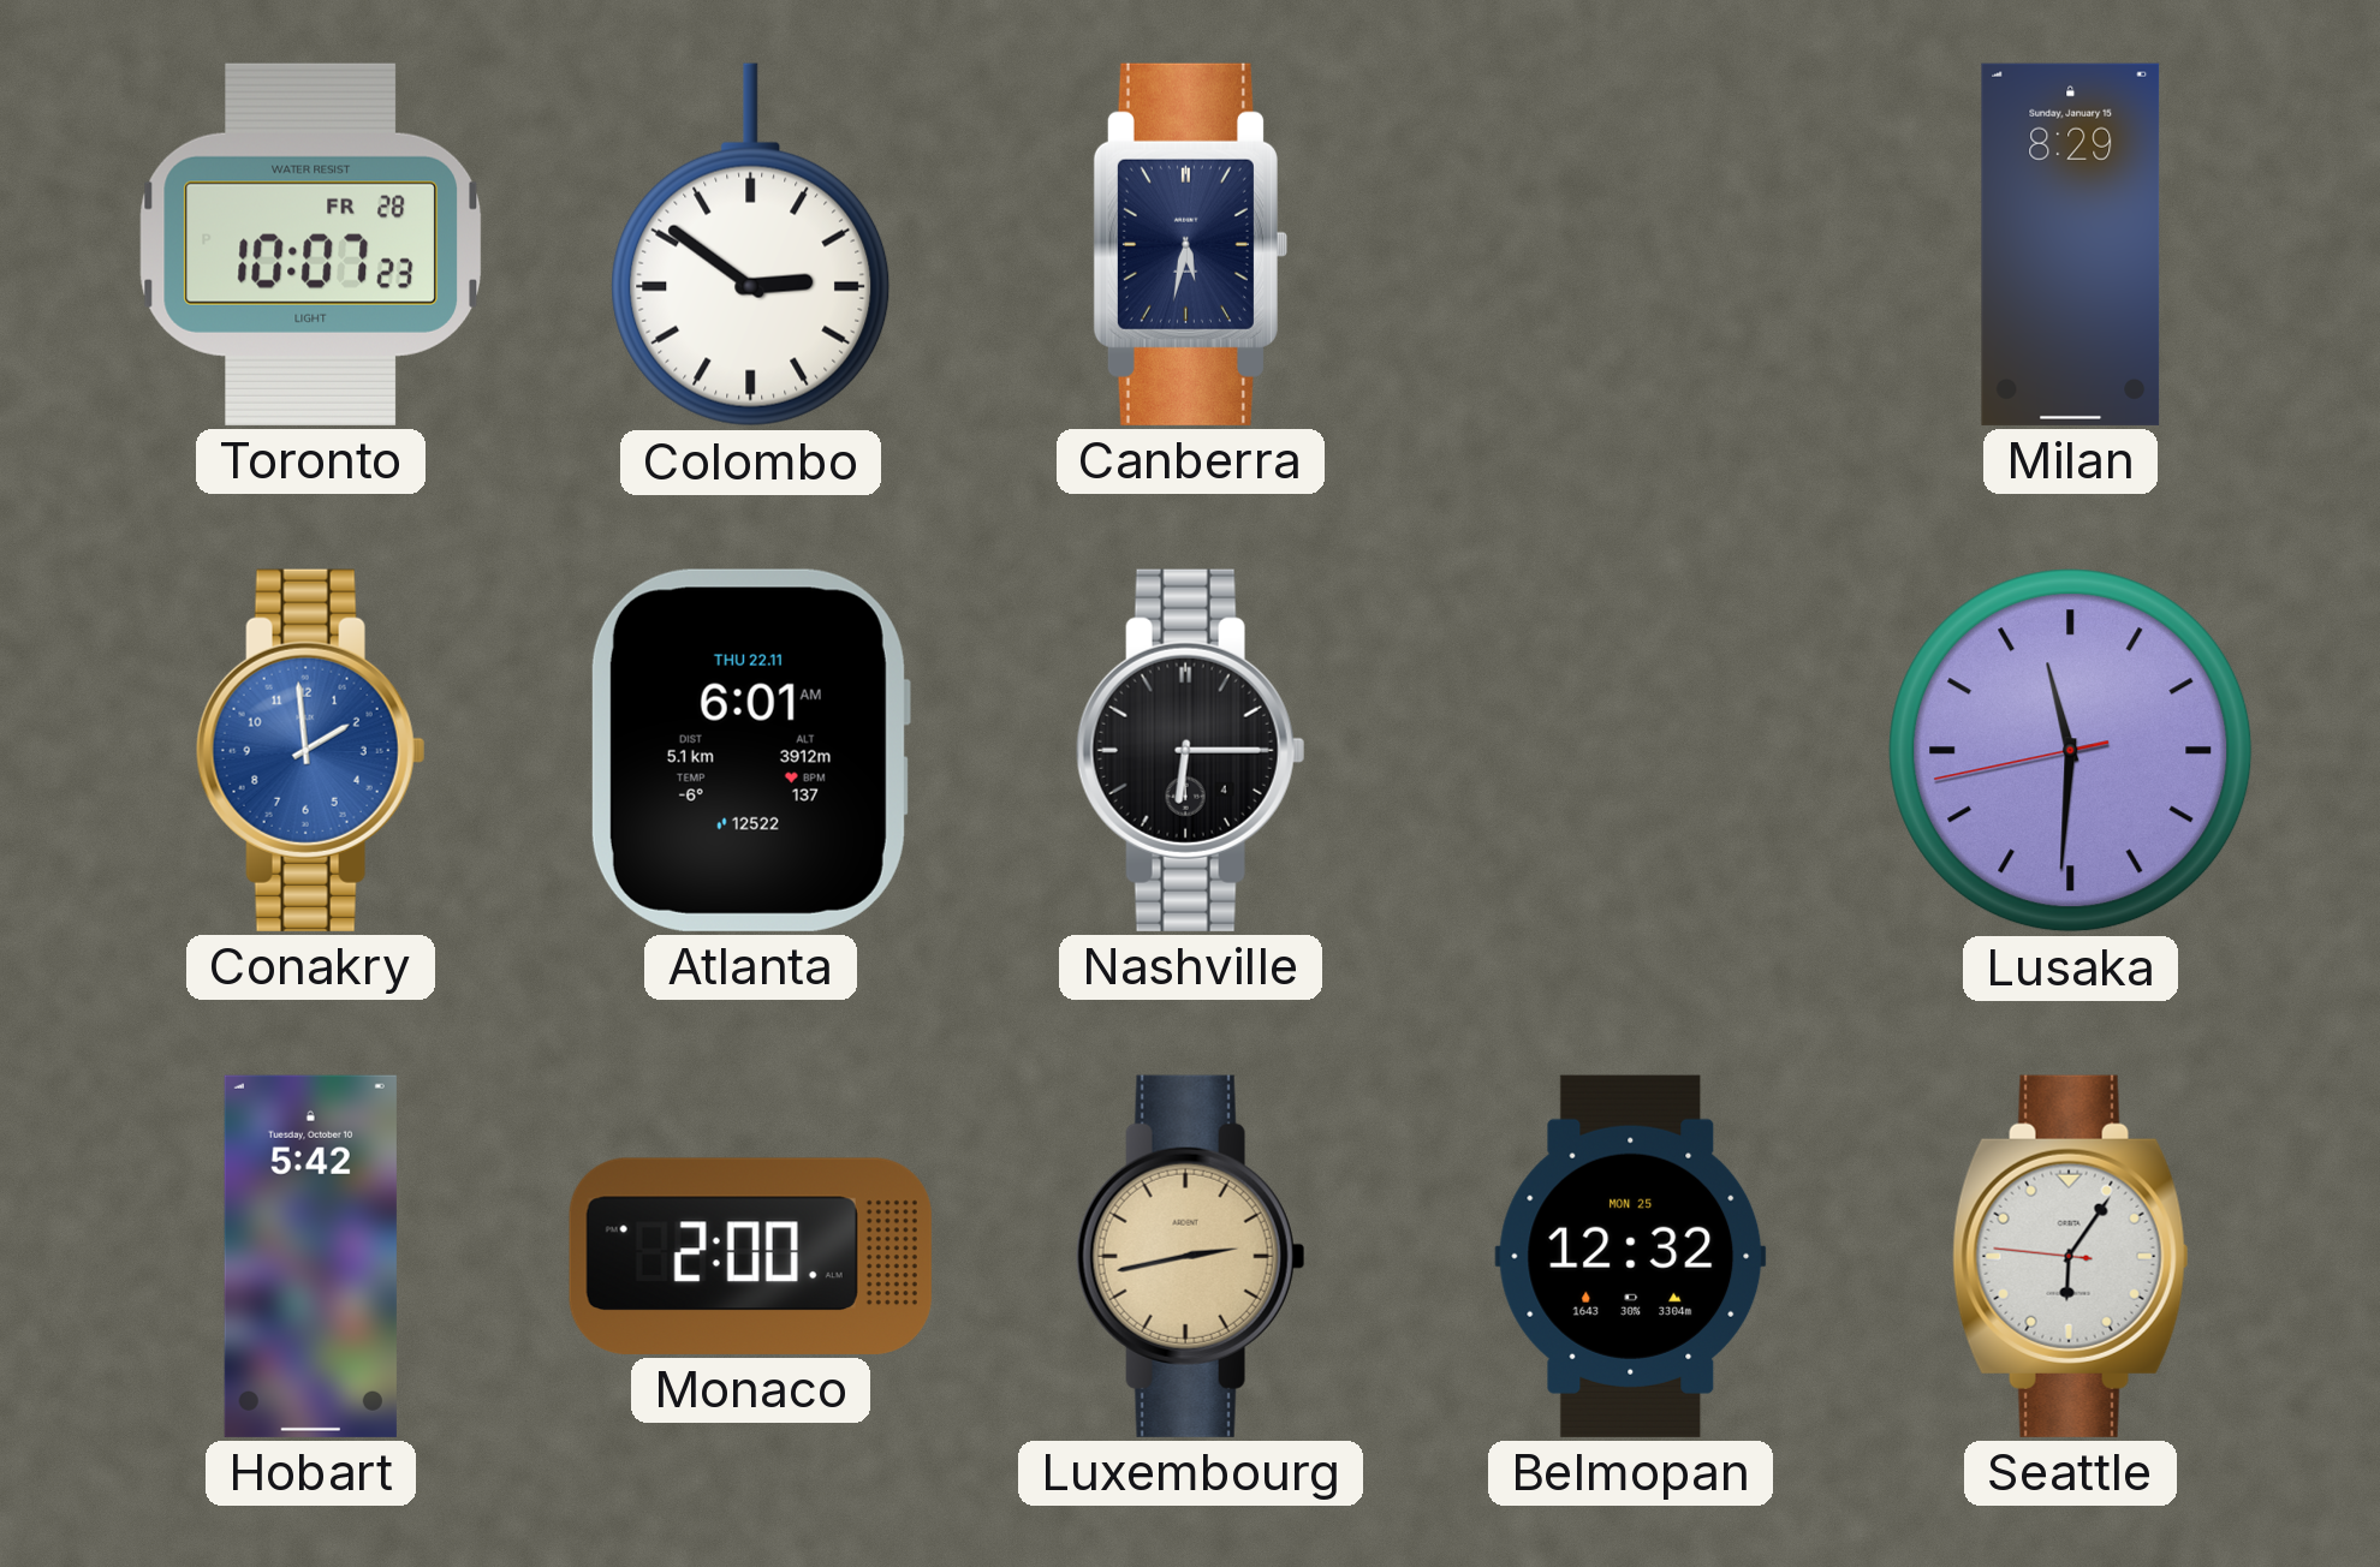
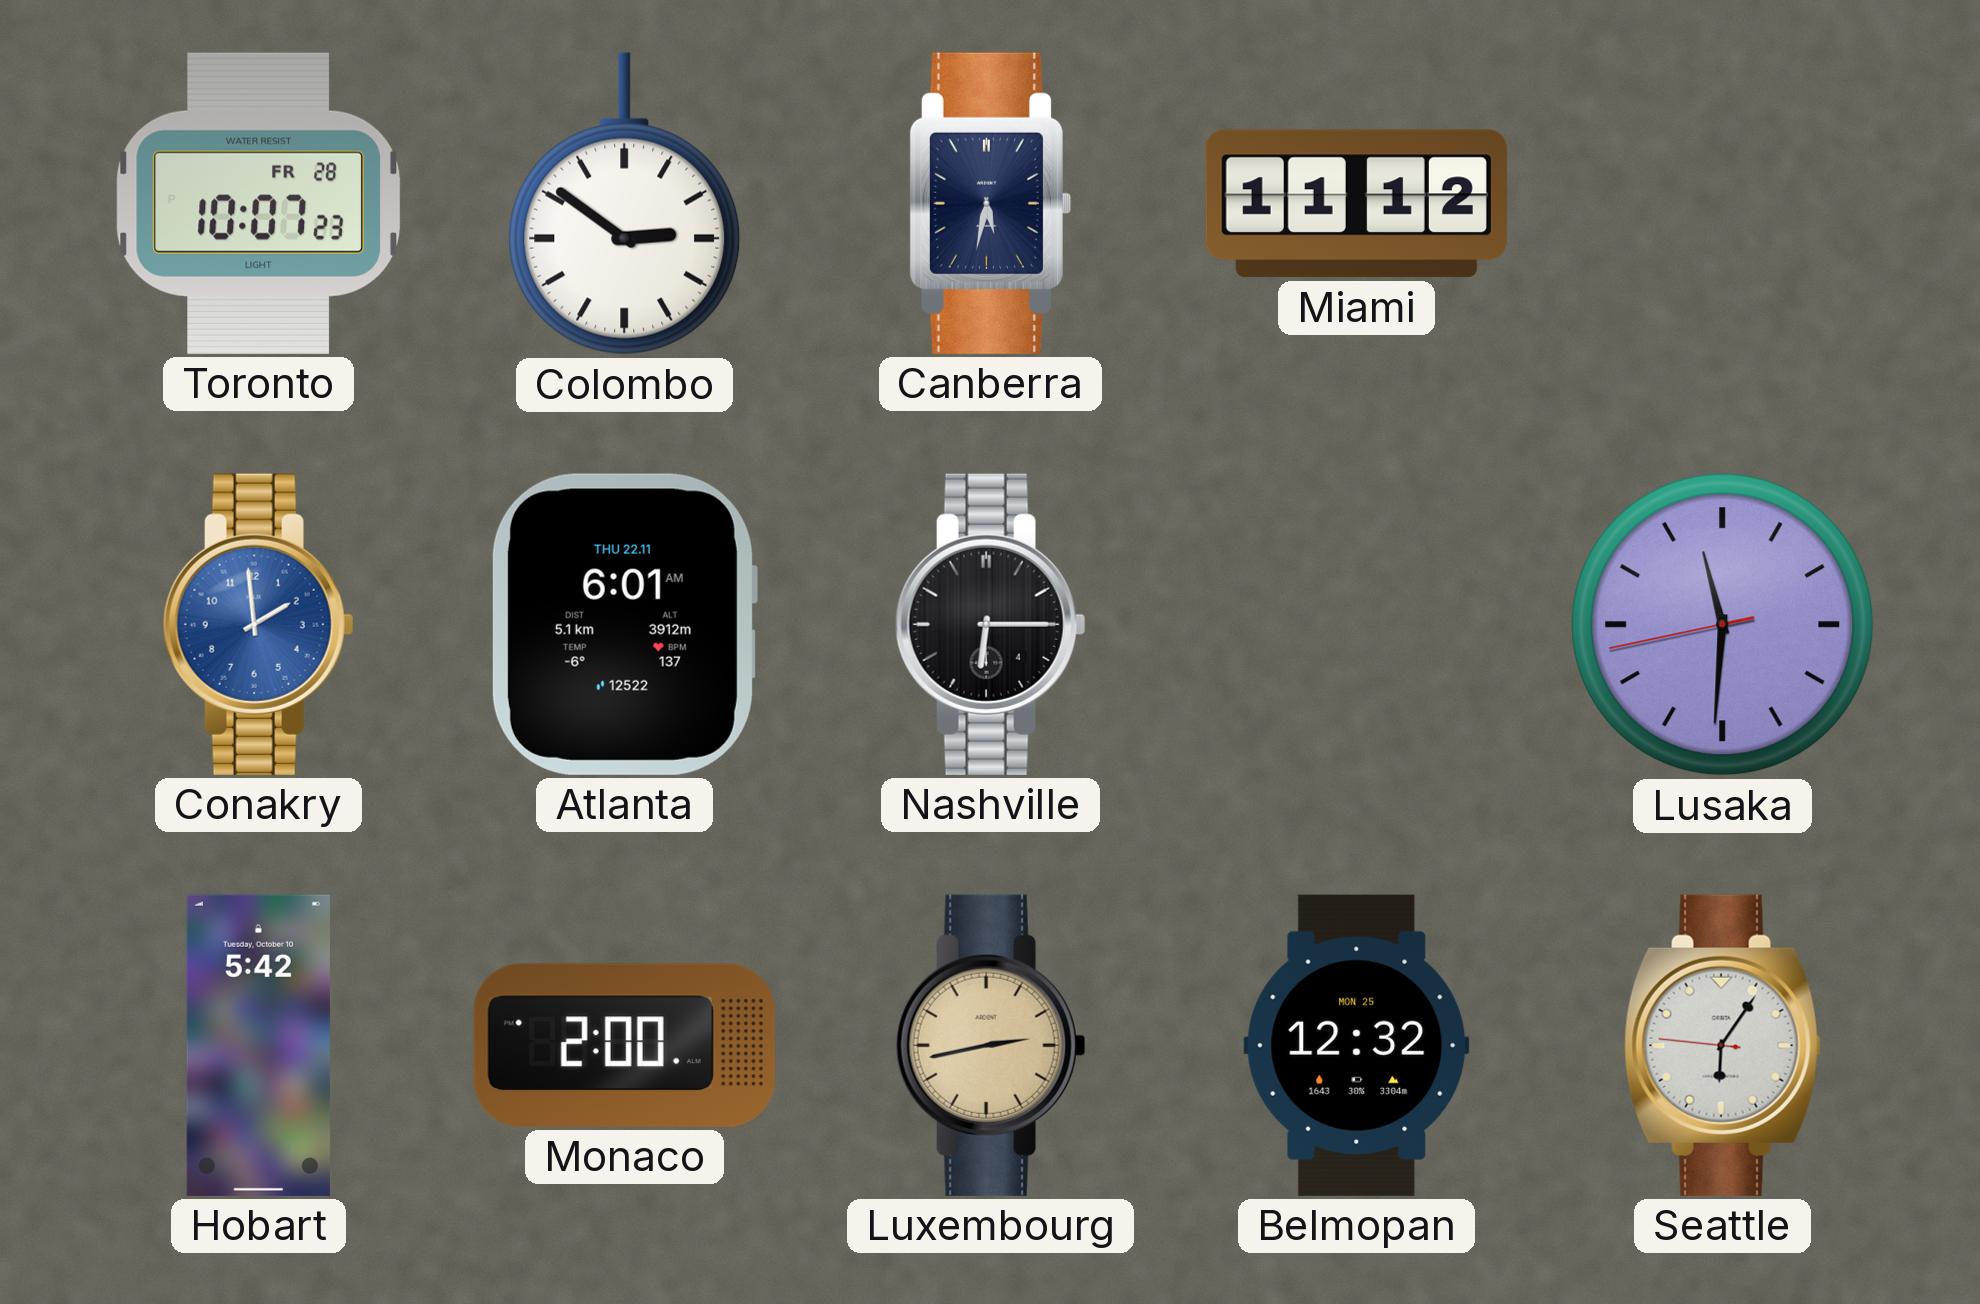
Miami: none -> 11:12 (1356, 204)
Milan: 8:29 -> none (2071, 244)
